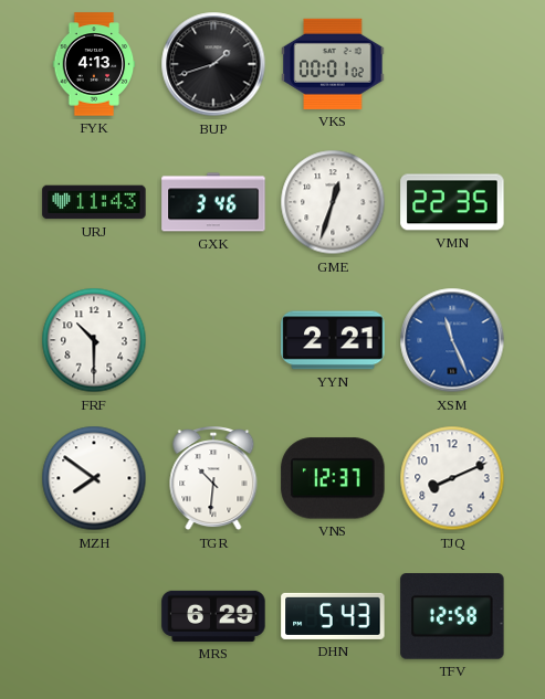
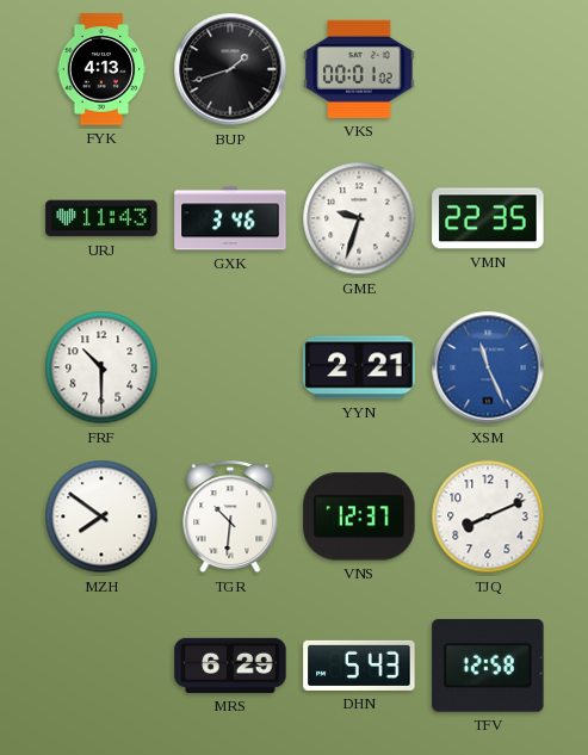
GME: 12:33 -> 9:33 (359, 218)
